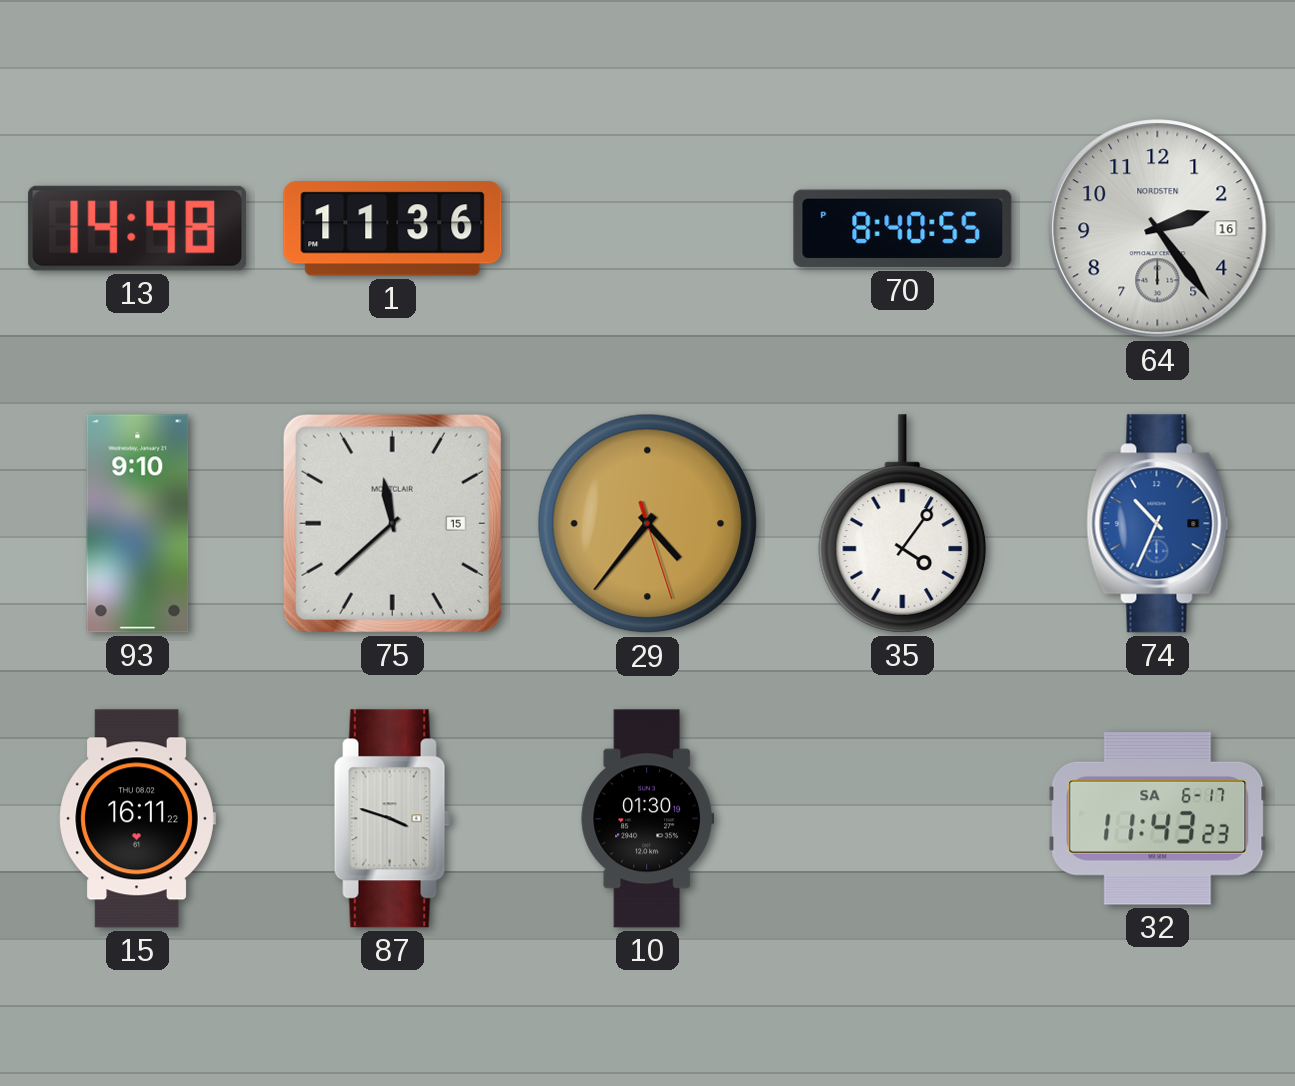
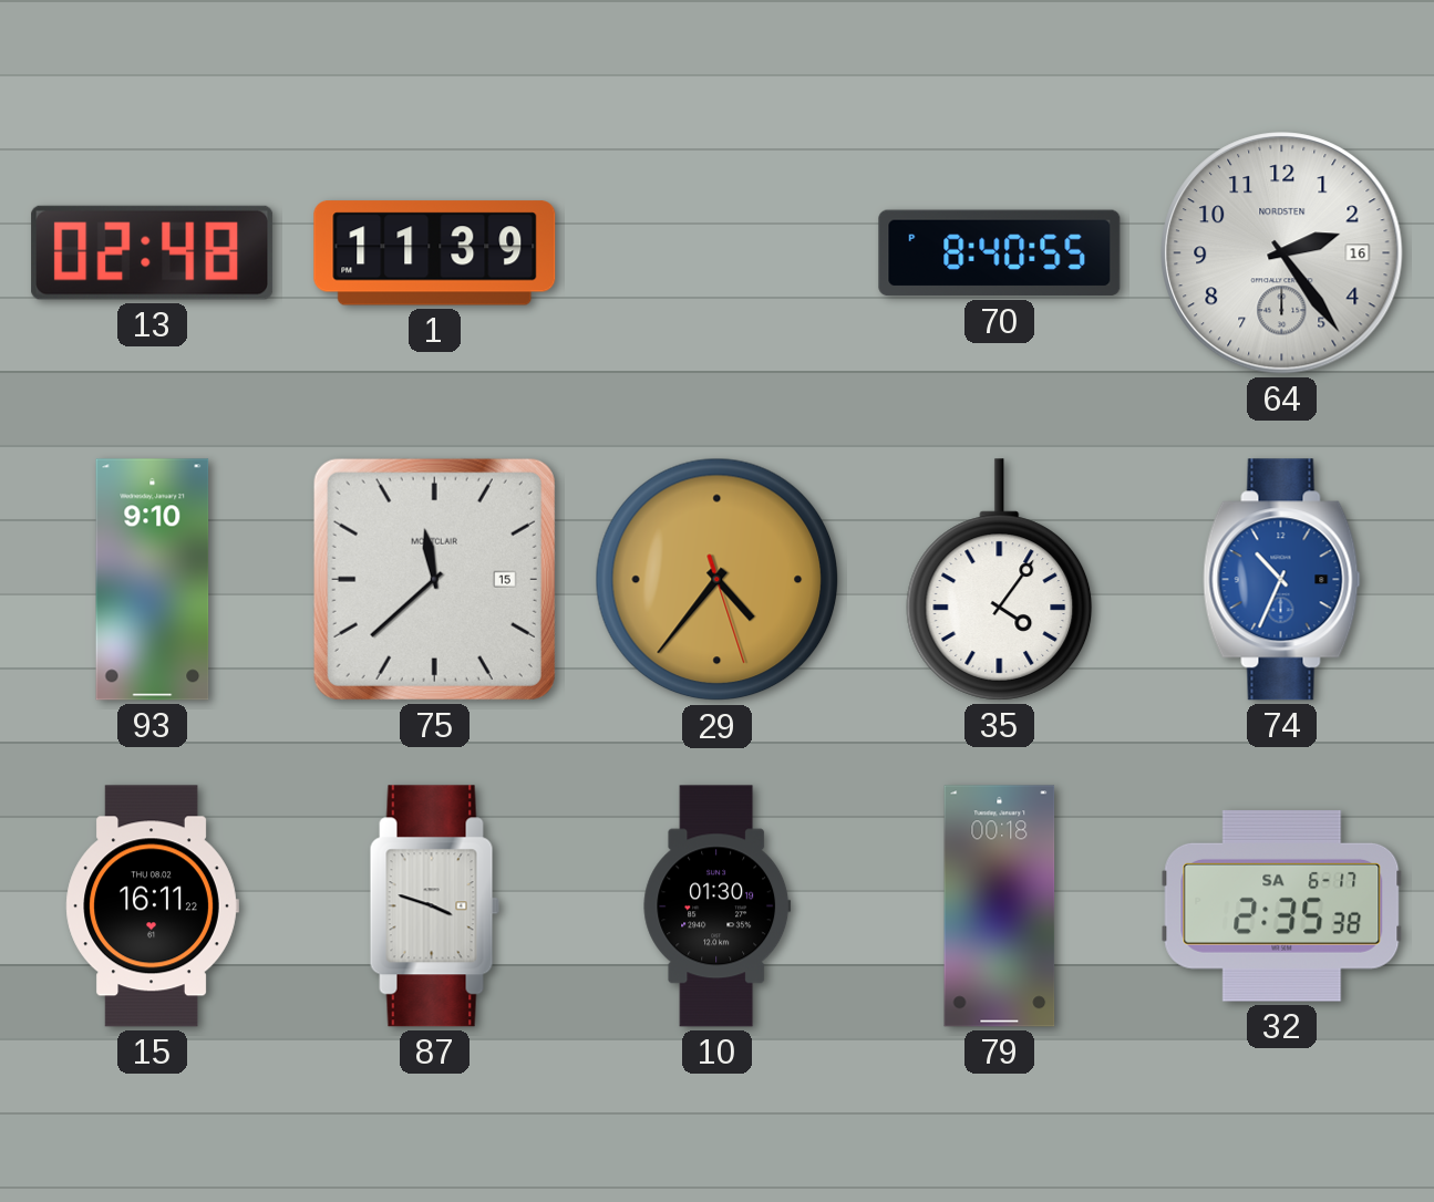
13: 14:48 -> 02:48 (153, 252)
1: 11:36 -> 11:39 (435, 253)
79: none -> 00:18 (1000, 906)
32: 11:43 -> 2:35 (1282, 905)
